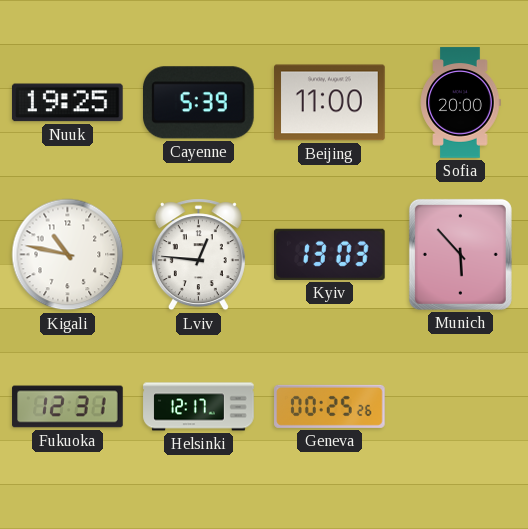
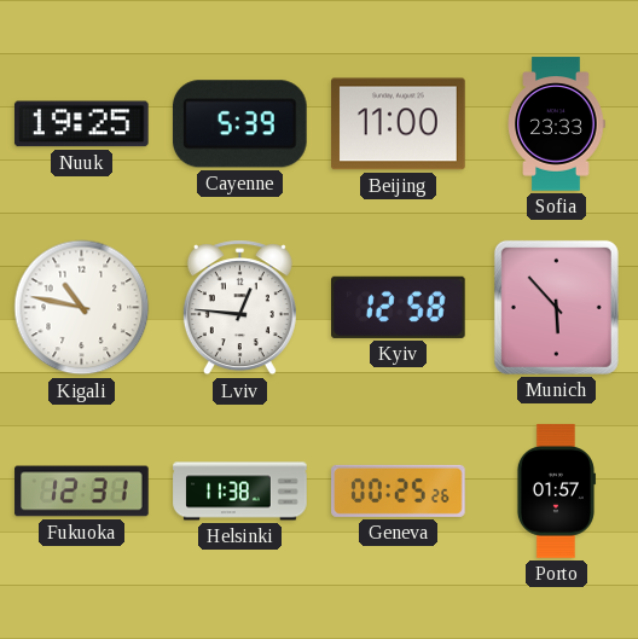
Sofia: 20:00 -> 23:33 (556, 124)
Kyiv: 13:03 -> 12:58 (399, 307)
Helsinki: 12:17 -> 11:38 (240, 492)
Porto: none -> 01:57 (556, 492)
